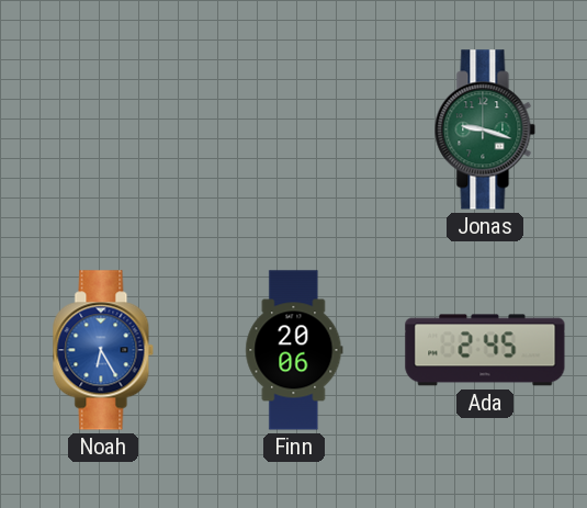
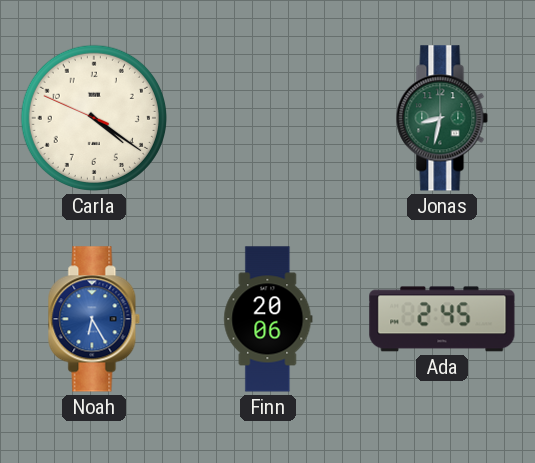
Carla: none -> 4:20 (94, 118)
Jonas: 9:18 -> 8:32 (442, 118)
